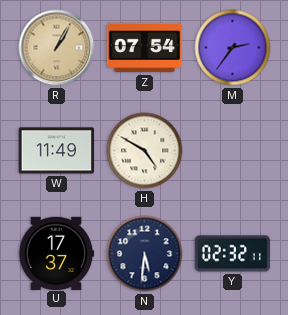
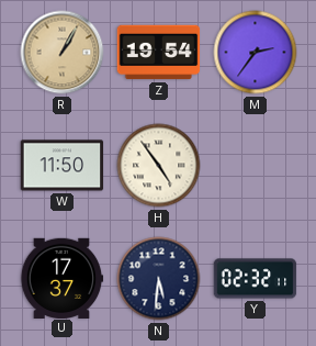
Z: 07:54 -> 19:54 (159, 53)
W: 11:49 -> 11:50 (63, 166)
H: 4:50 -> 4:54 (159, 166)
